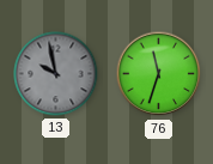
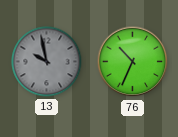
76: 11:33 -> 10:34 (133, 62)
